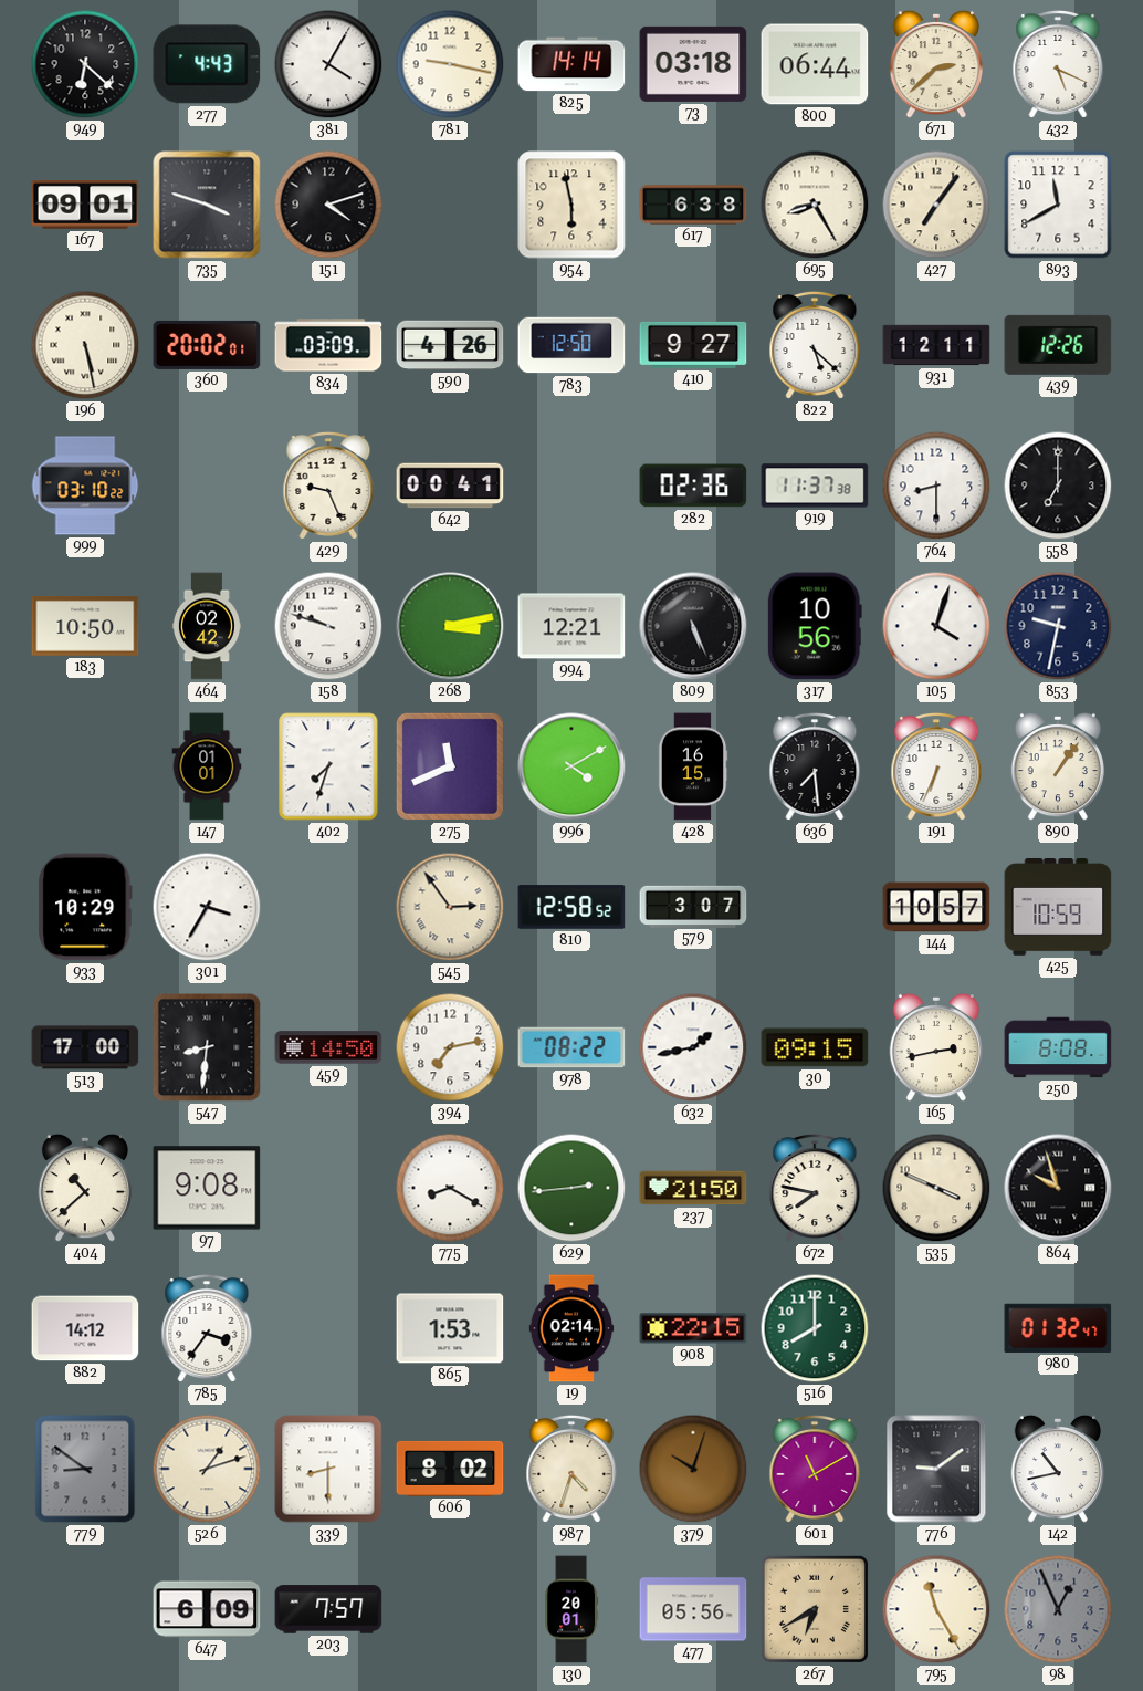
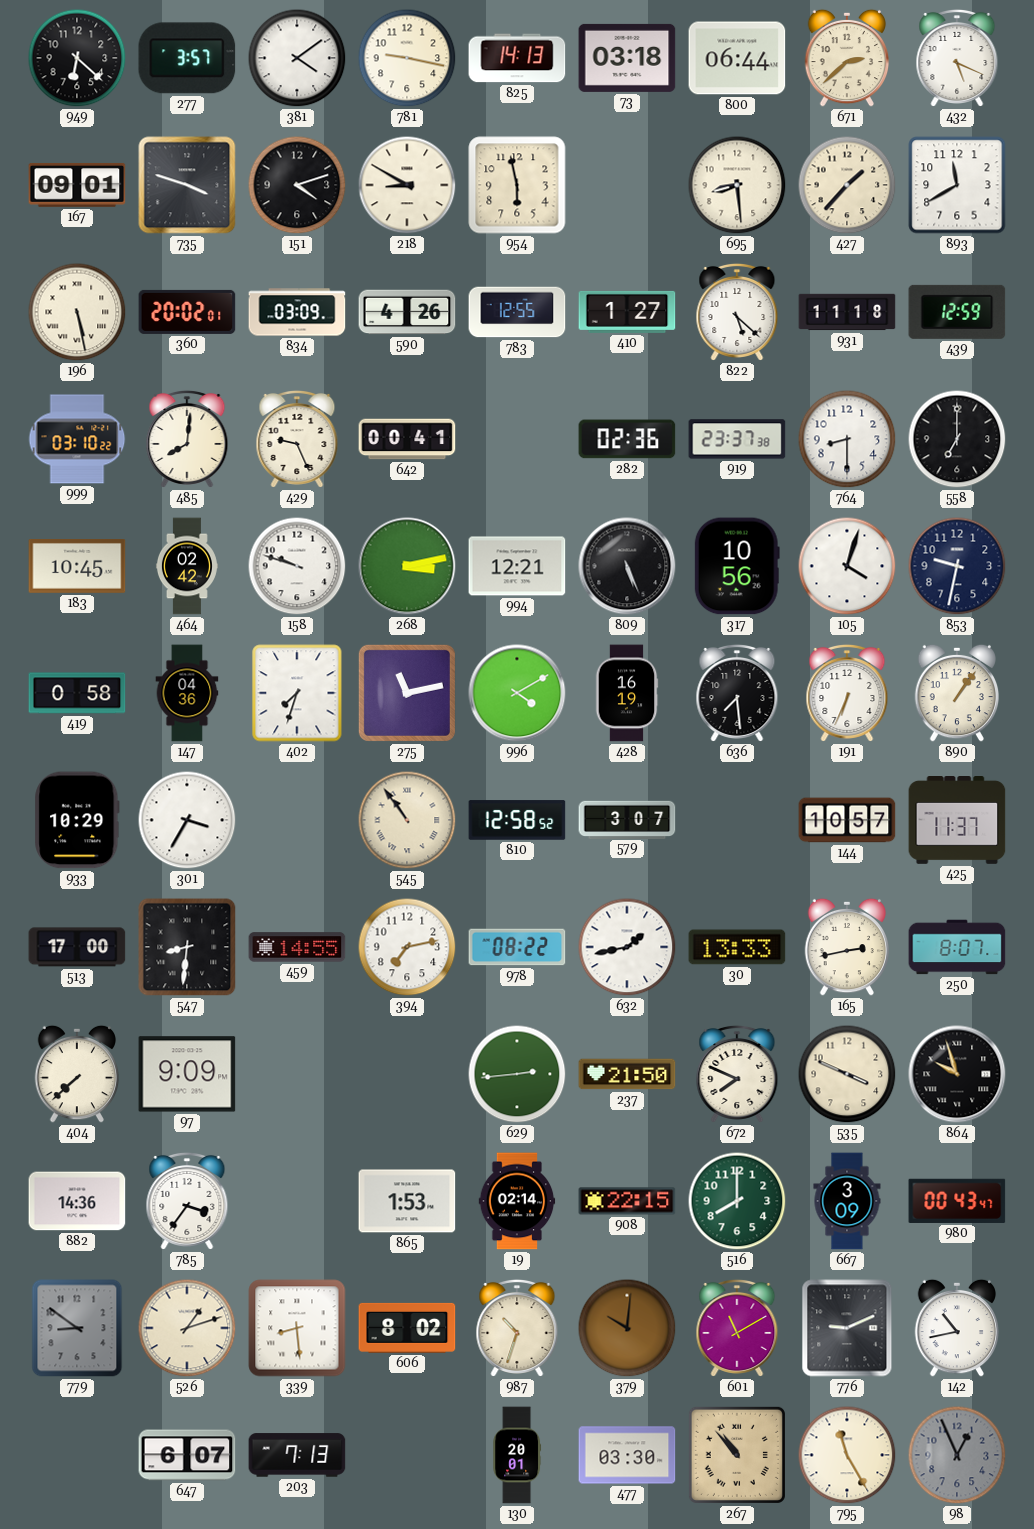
277: 4:43 -> 3:57 (187, 58)
381: 4:05 -> 4:09 (297, 58)
825: 14:14 -> 14:13 (517, 58)
218: none -> 8:50 (407, 185)
617: 6:38 -> none (693, 205)
695: 8:25 -> 8:29 (737, 185)
427: 7:06 -> 1:37 (847, 185)
783: 12:50 -> 12:55 (517, 312)
410: 9:27 -> 1:27 (627, 312)
931: 12:11 -> 11:18 (847, 312)
439: 12:26 -> 12:59 (957, 312)
485: none -> 8:01 (187, 439)
919: 11:37 -> 23:37 (737, 439)
183: 10:50 -> 10:45 (77, 567)
419: none -> 0:58 (77, 693)
147: 01:01 -> 04:36 (187, 693)
275: 11:41 -> 11:13 (407, 693)
428: 16:15 -> 16:19 (627, 693)
545: 2:54 -> 10:54 (407, 820)
425: 10:59 -> 11:37 (957, 821)
459: 14:50 -> 14:55 (297, 947)
30: 09:15 -> 13:33 (737, 947)
250: 8:08 -> 8:07 (957, 947)
404: 10:38 -> 7:38 (77, 1074)
97: 9:08 -> 9:09 (187, 1074)
775: 8:20 -> none (450, 1188)
672: 7:47 -> 7:49 (737, 1074)
882: 14:12 -> 14:36 (77, 1201)
667: none -> 3:09 (847, 1201)
980: 01:32 -> 00:43 (957, 1201)
339: 8:30 -> 8:29 (297, 1328)
987: 4:33 -> 10:33 (517, 1328)
379: 10:03 -> 10:01 (627, 1328)
776: 9:09 -> 9:11 (847, 1328)
647: 6:09 -> 6:07 (187, 1455)
203: 7:57 -> 7:13 (297, 1455)
477: 05:56 -> 03:30 (627, 1455)
267: 6:40 -> 10:53 (737, 1455)
